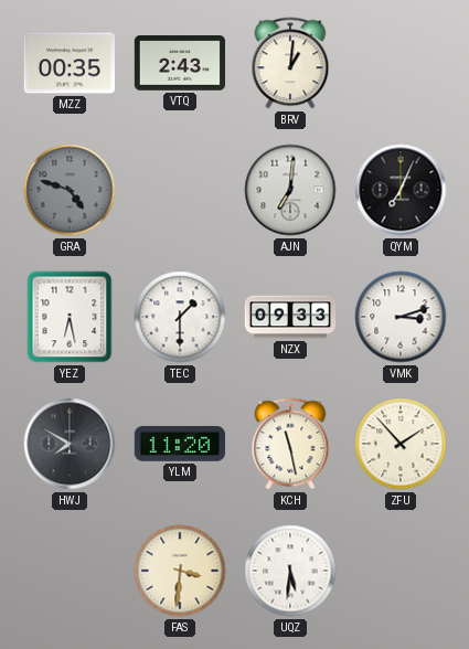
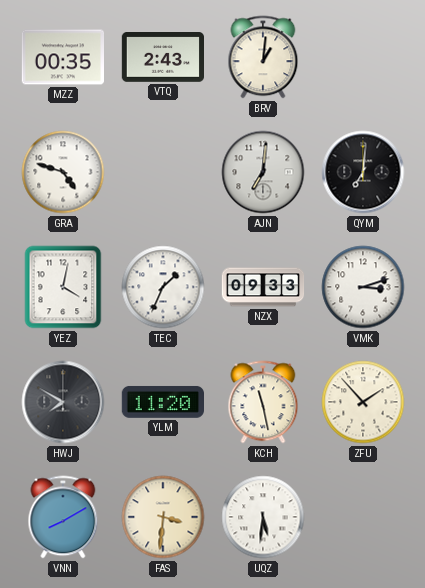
GRA dial: grey -> white (63, 172)
QYM: 7:04 -> 7:01 (363, 172)
YEZ: 6:28 -> 4:02 (63, 287)
TEC: 1:30 -> 1:34 (163, 287)
VNN: none -> 8:10 (63, 517)
